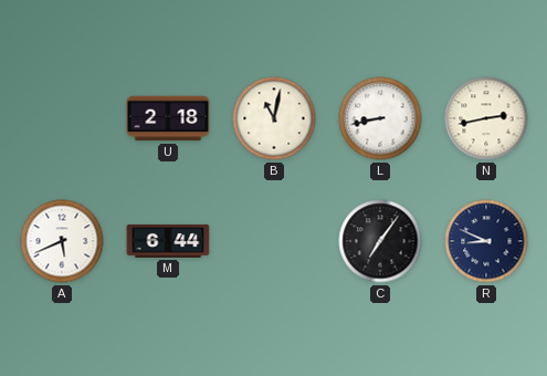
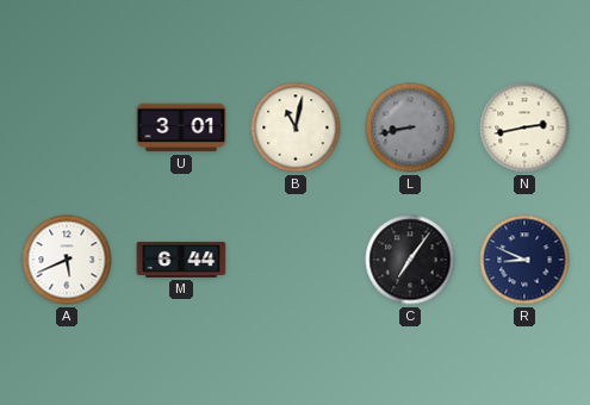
U: 2:18 -> 3:01 (181, 127)
L dial: white -> grey (410, 127)
